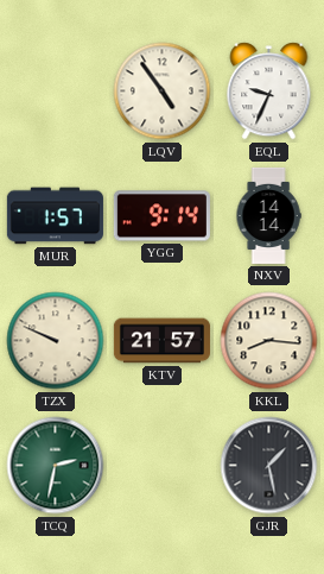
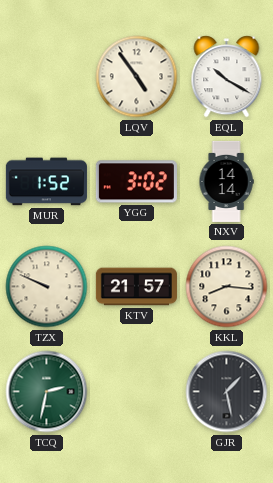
EQL: 9:34 -> 10:20 (227, 77)
MUR: 1:57 -> 1:52 (46, 182)
YGG: 9:14 -> 3:02 (136, 182)
